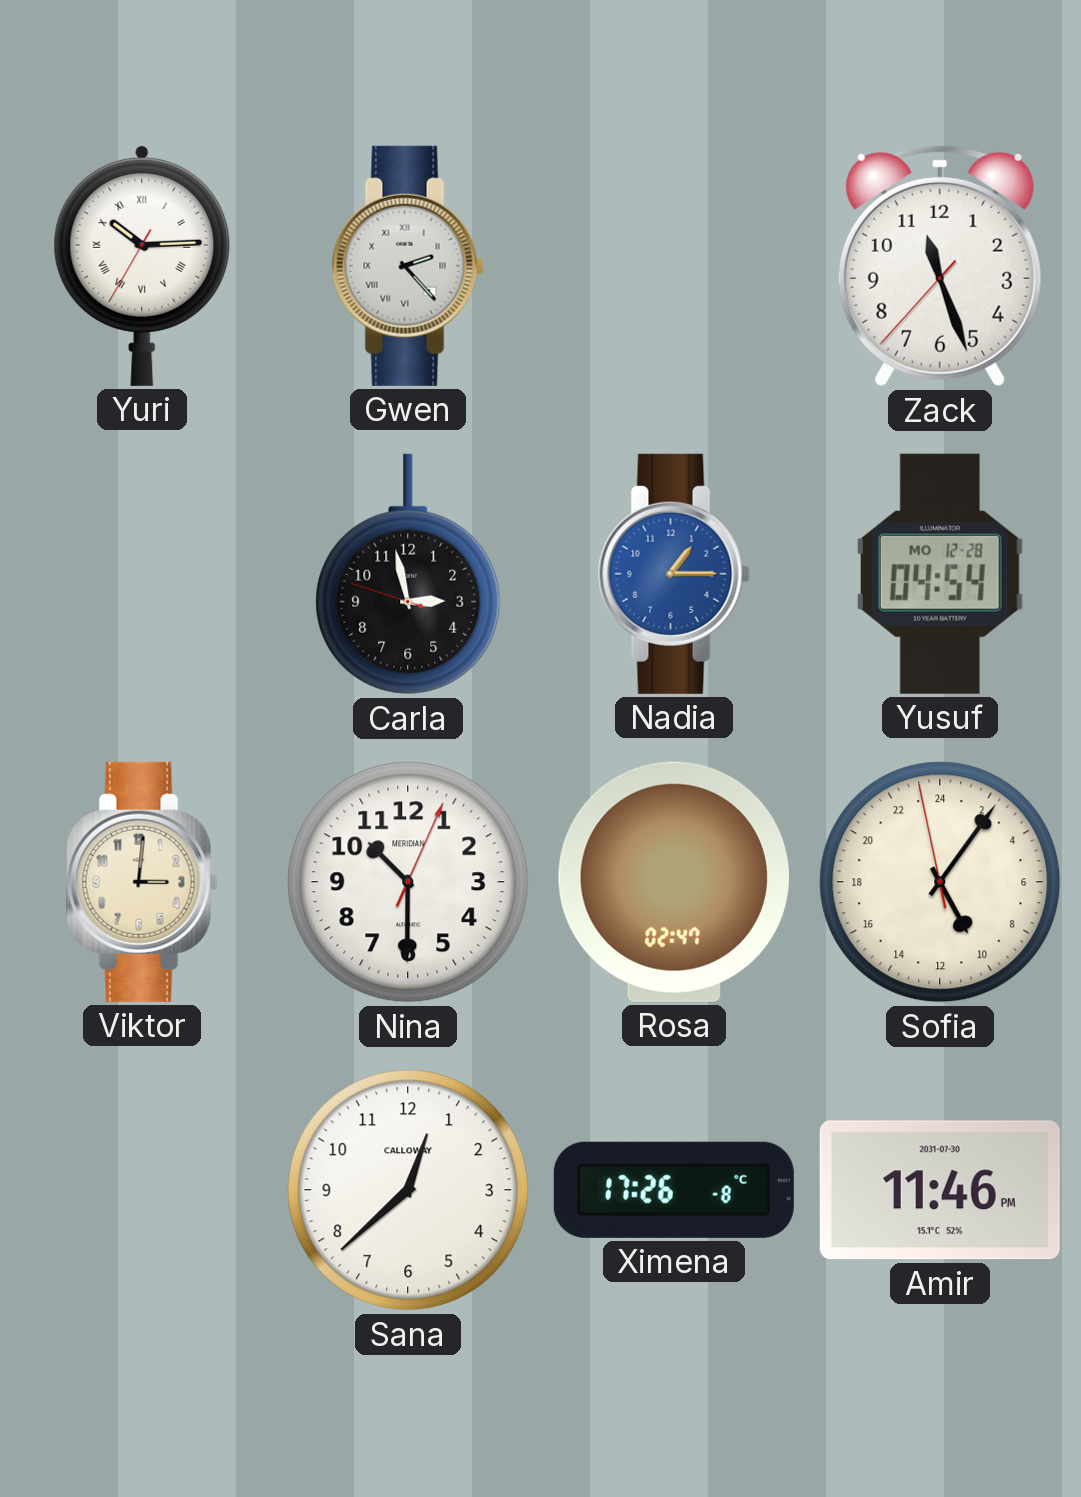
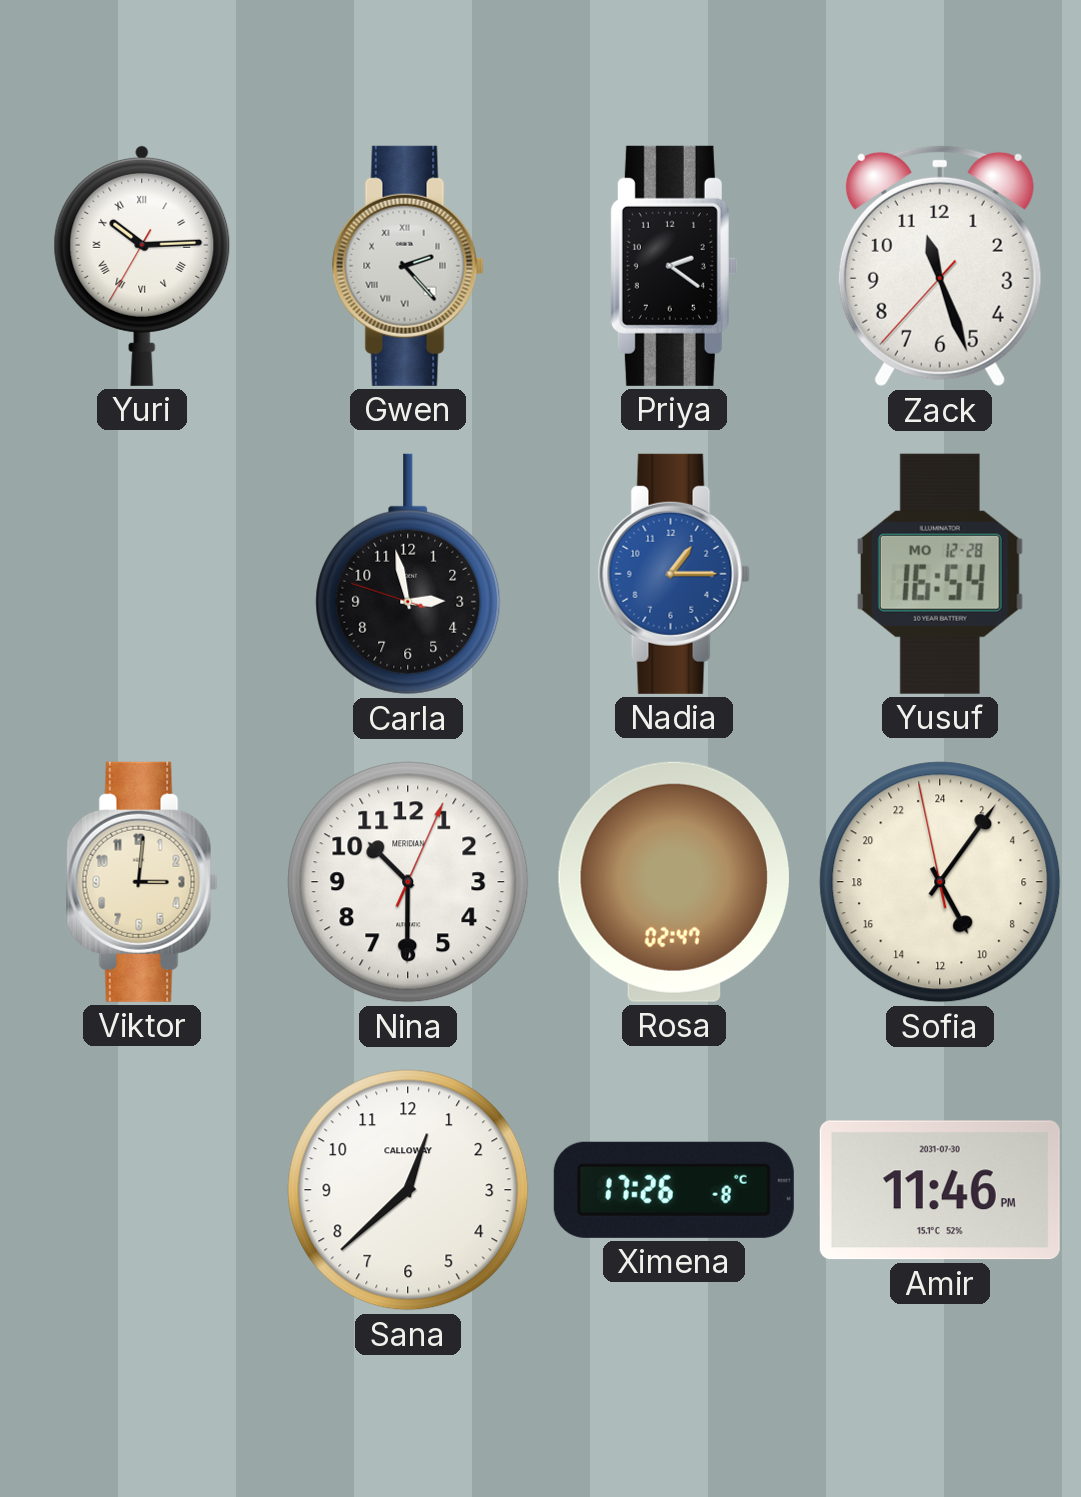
Priya: none -> 2:21 (674, 266)
Yusuf: 04:54 -> 16:54 (940, 574)
